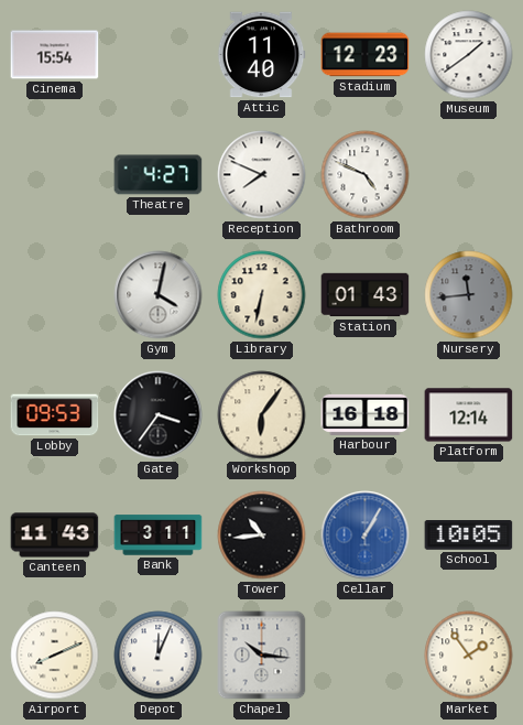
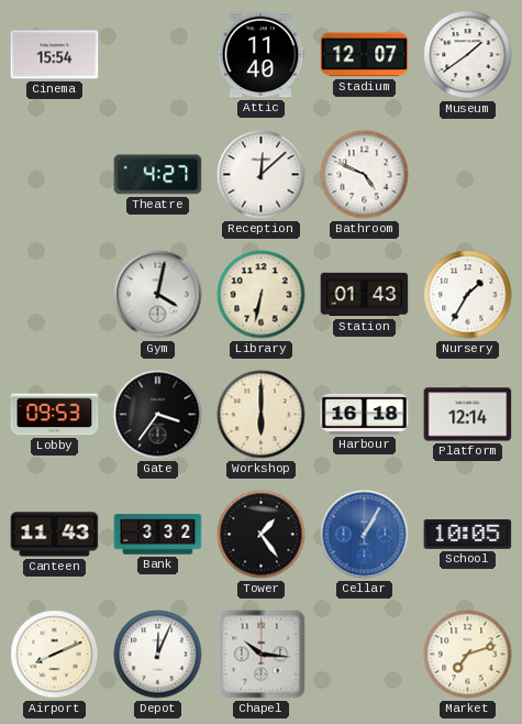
Stadium: 12:23 -> 12:07 (365, 55)
Reception: 7:49 -> 12:08 (262, 175)
Nursery: 11:44 -> 1:35 (468, 295)
Nursery dial: grey -> white (468, 295)
Workshop: 6:06 -> 6:00 (262, 415)
Bank: 3:11 -> 3:32 (158, 535)
Tower: 10:44 -> 1:24 (262, 535)
Market: 1:54 -> 7:12 (468, 655)
